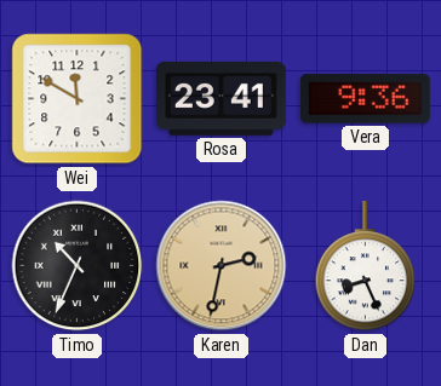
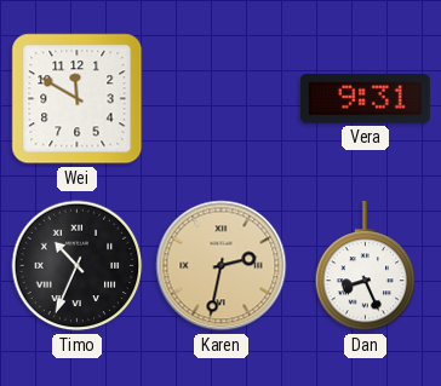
Rosa: 23:41 -> none (220, 98)
Vera: 9:36 -> 9:31 (365, 99)
